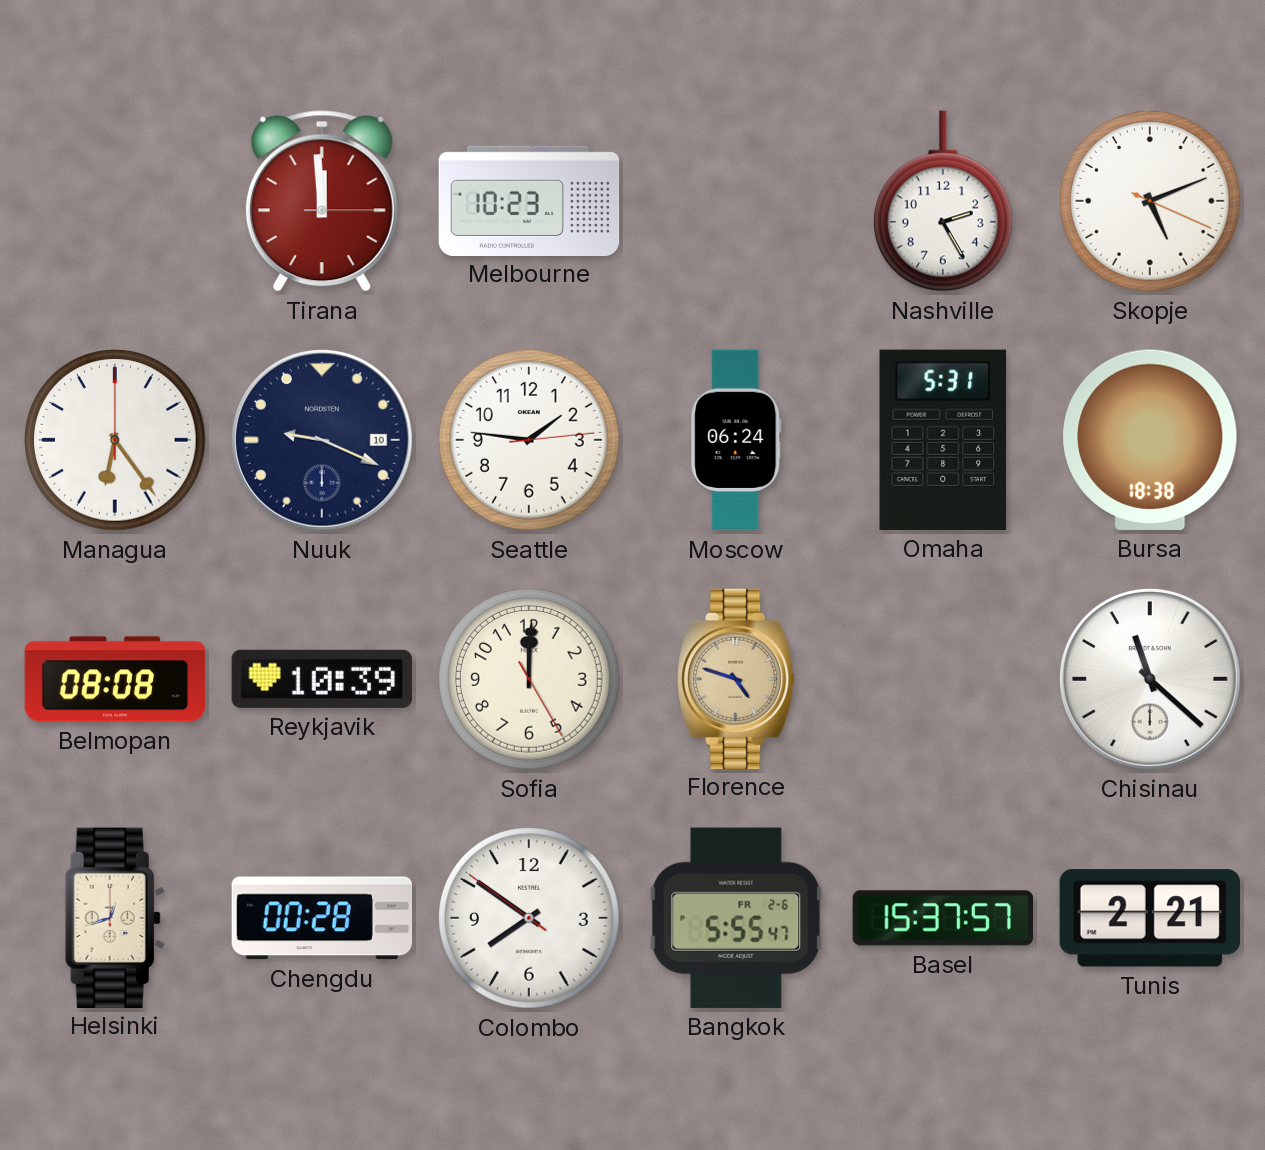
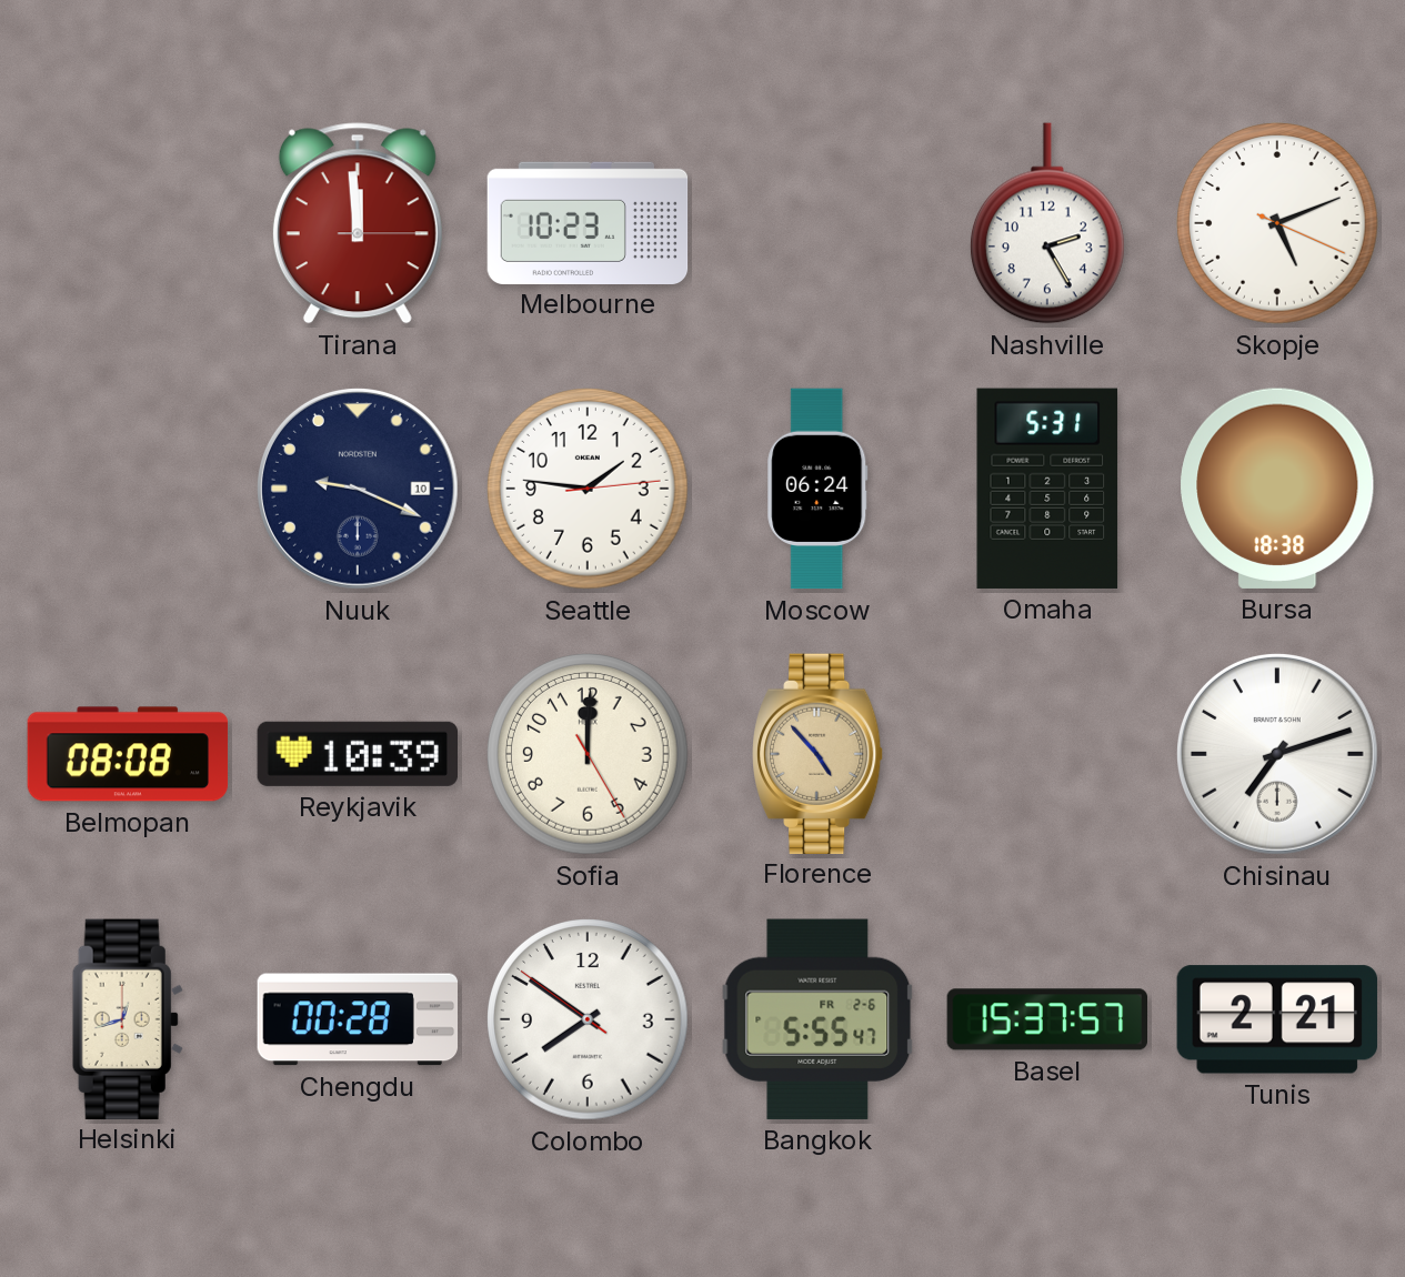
Managua: 6:24 -> none (116, 441)
Florence: 4:48 -> 4:53 (819, 753)
Chisinau: 11:22 -> 7:12 (1277, 754)
